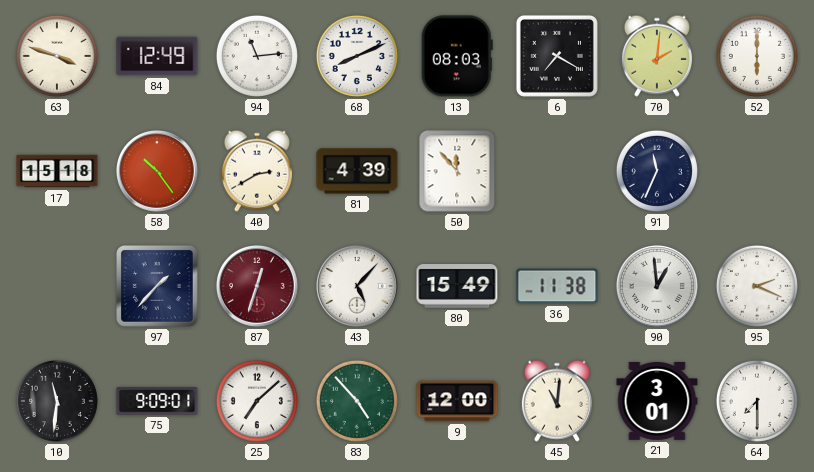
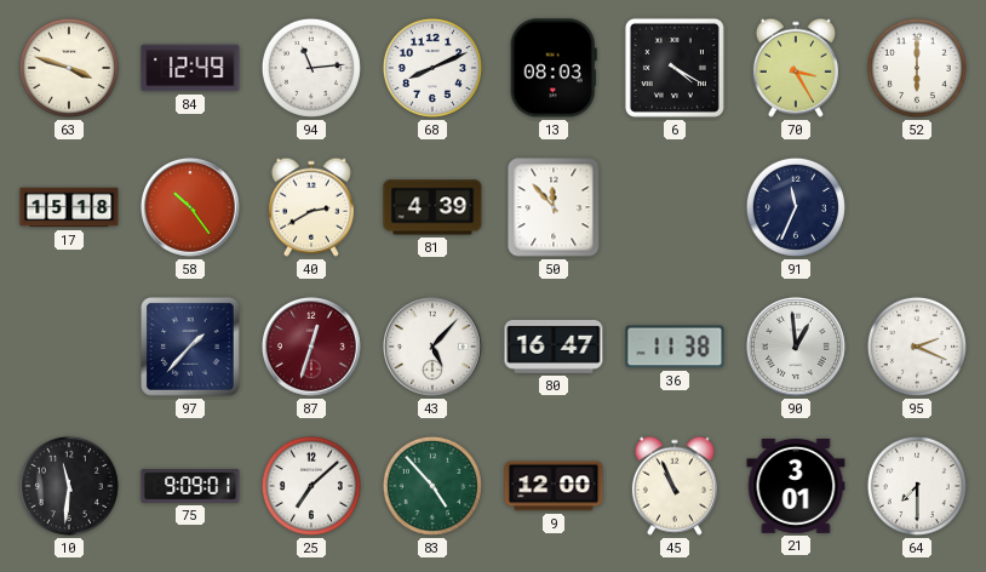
6: 7:20 -> 4:20 (675, 68)
70: 2:01 -> 3:25 (796, 68)
80: 15:49 -> 16:47 (554, 348)
45: 11:01 -> 10:56 (675, 486)
